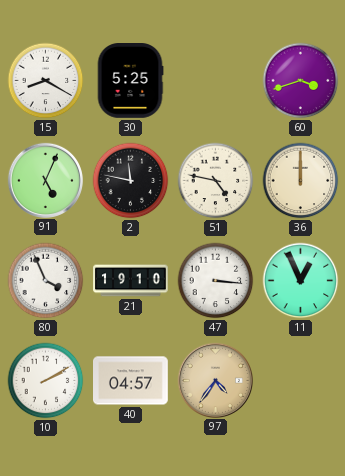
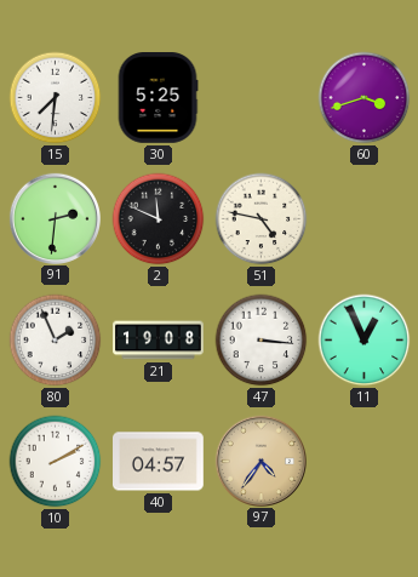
15: 8:20 -> 7:31 (56, 98)
91: 5:04 -> 2:31 (55, 218)
2: 11:47 -> 11:49 (159, 219)
36: 12:00 -> none (301, 181)
80: 3:56 -> 1:56 (56, 341)
21: 19:10 -> 19:08 (159, 341)
